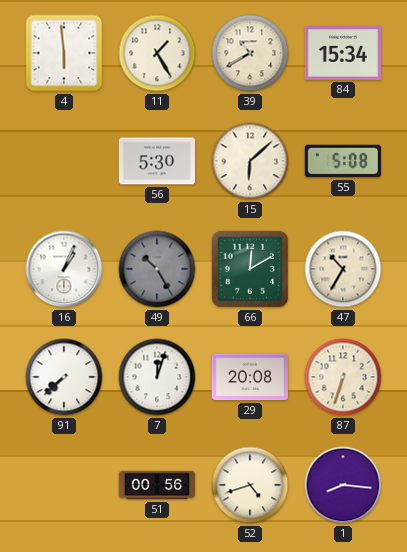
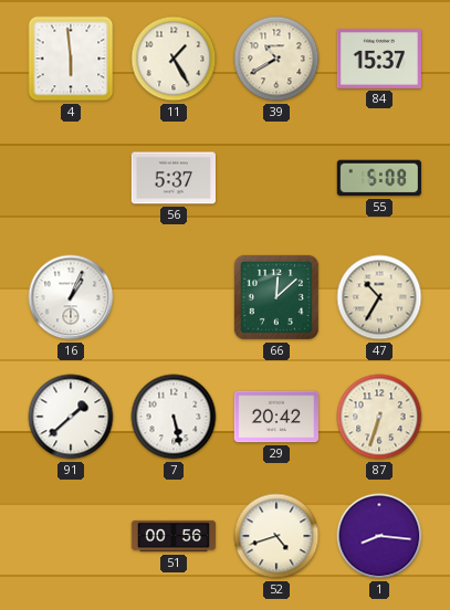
84: 15:34 -> 15:37 (378, 59)
56: 5:30 -> 5:37 (172, 178)
15: 6:08 -> none (250, 161)
49: 10:25 -> none (157, 269)
66: 12:10 -> 12:08 (276, 297)
91: 7:38 -> 1:38 (71, 417)
7: 12:03 -> 5:28 (174, 417)
29: 20:08 -> 20:42 (275, 417)
